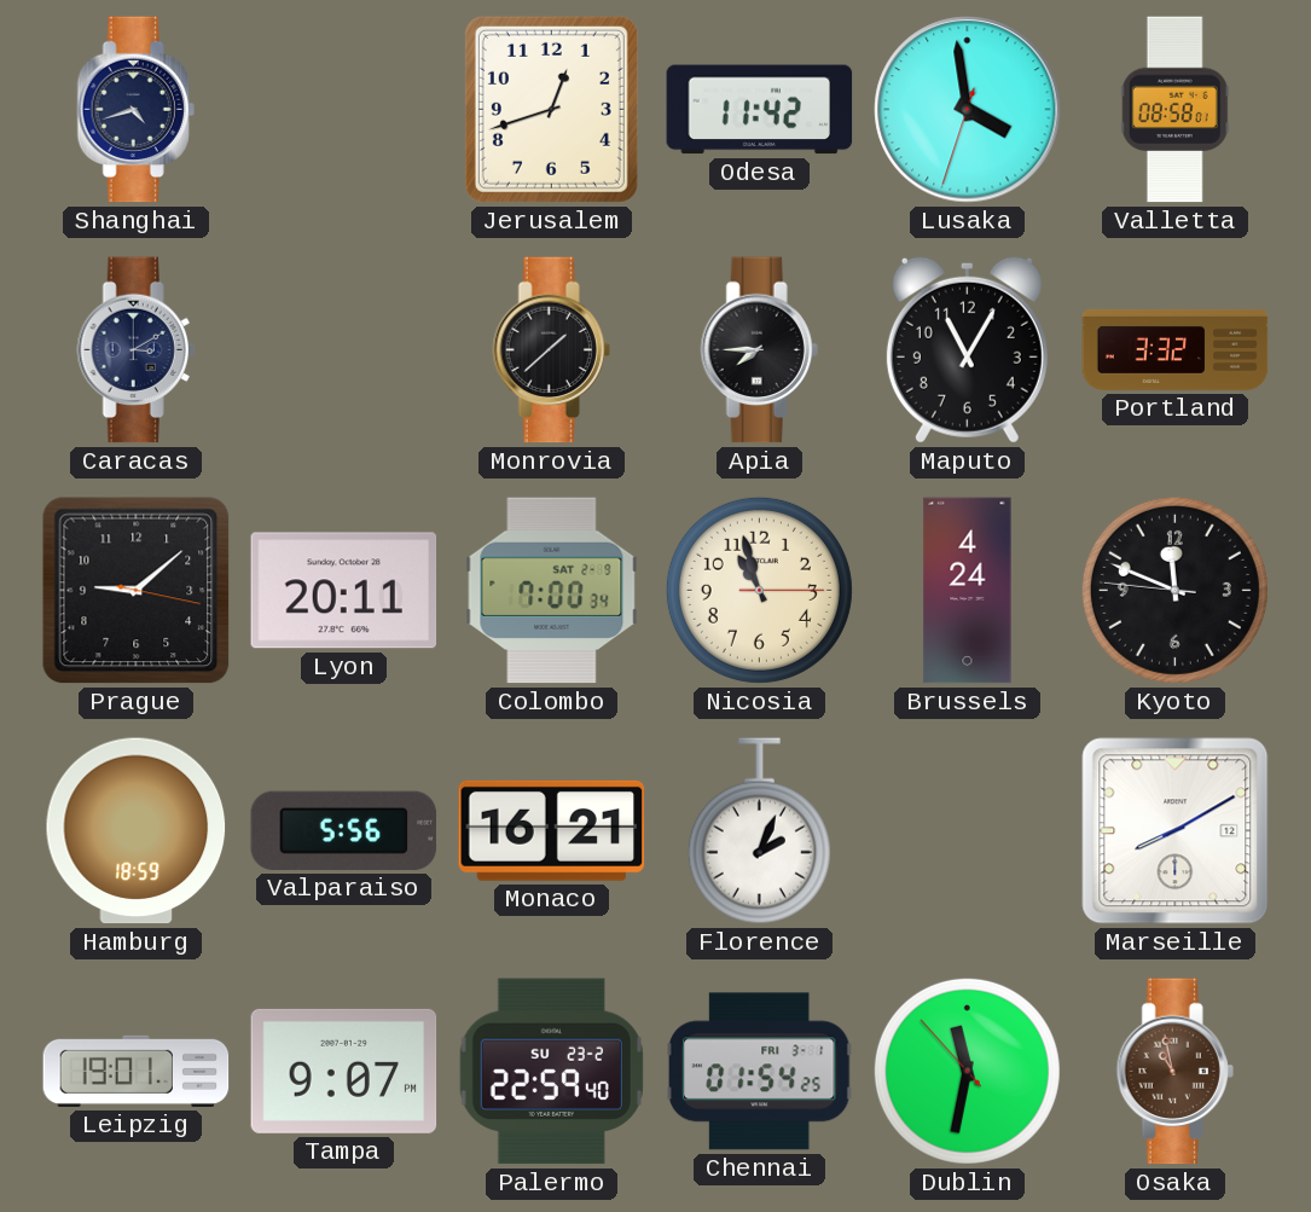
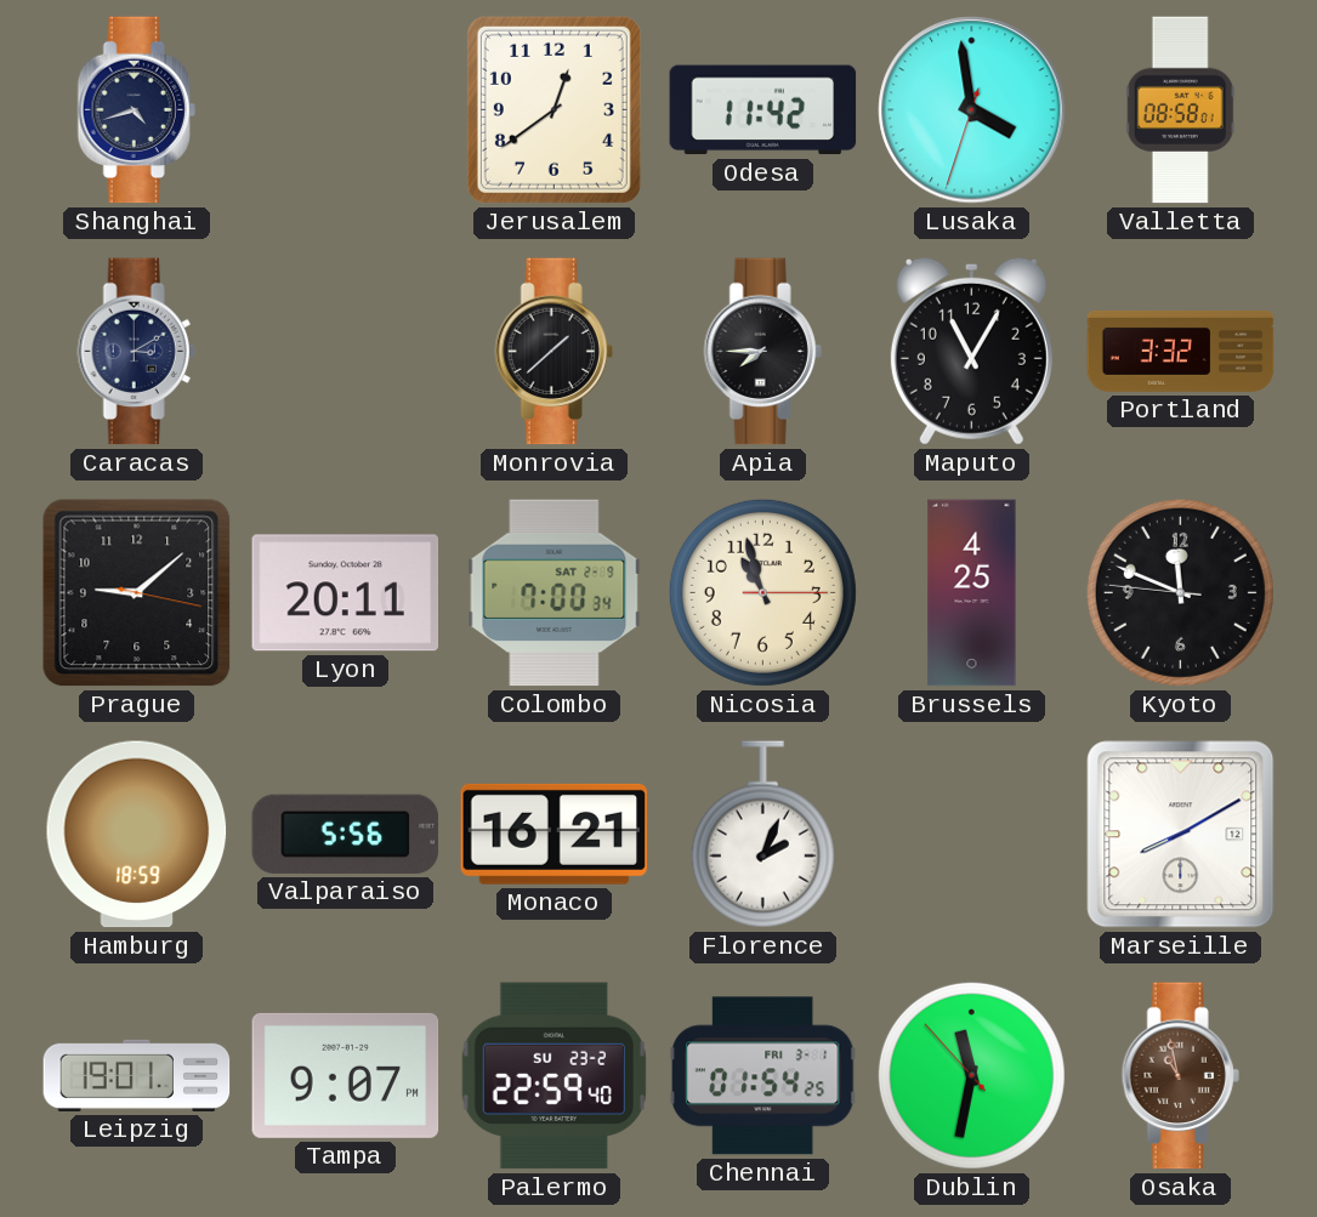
Jerusalem: 12:42 -> 12:39 (554, 109)
Brussels: 4:24 -> 4:25 (972, 593)
